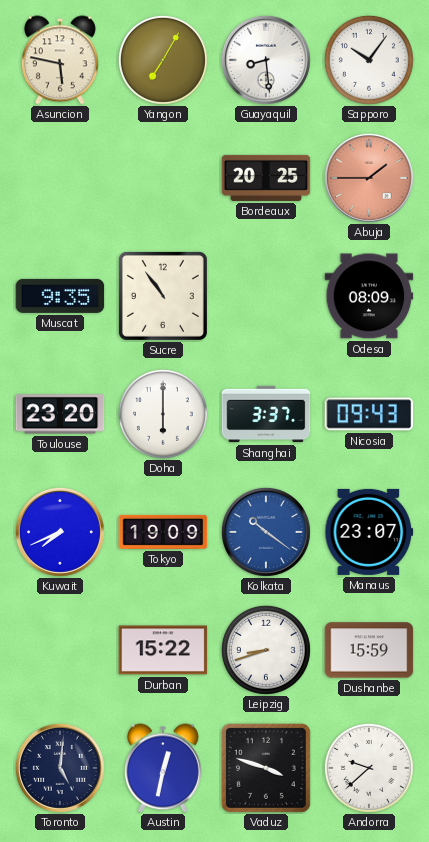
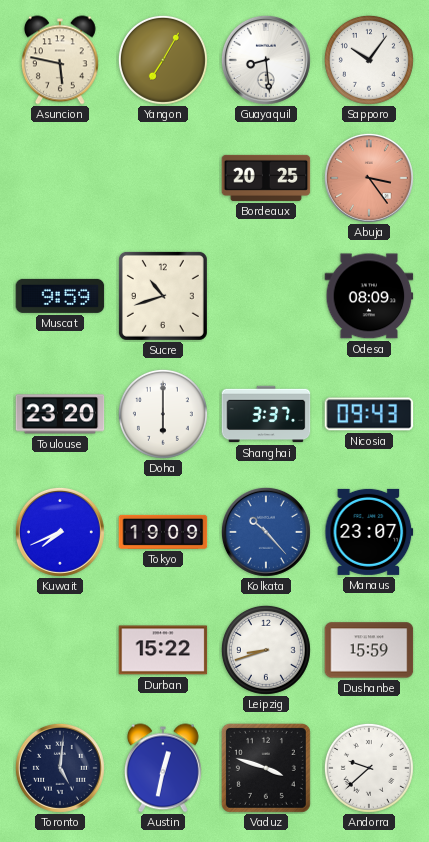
Abuja: 1:45 -> 3:24 (369, 178)
Muscat: 9:35 -> 9:59 (60, 296)
Sucre: 10:54 -> 10:42 (163, 296)
Kolkata: 10:21 -> 10:23 (266, 532)
